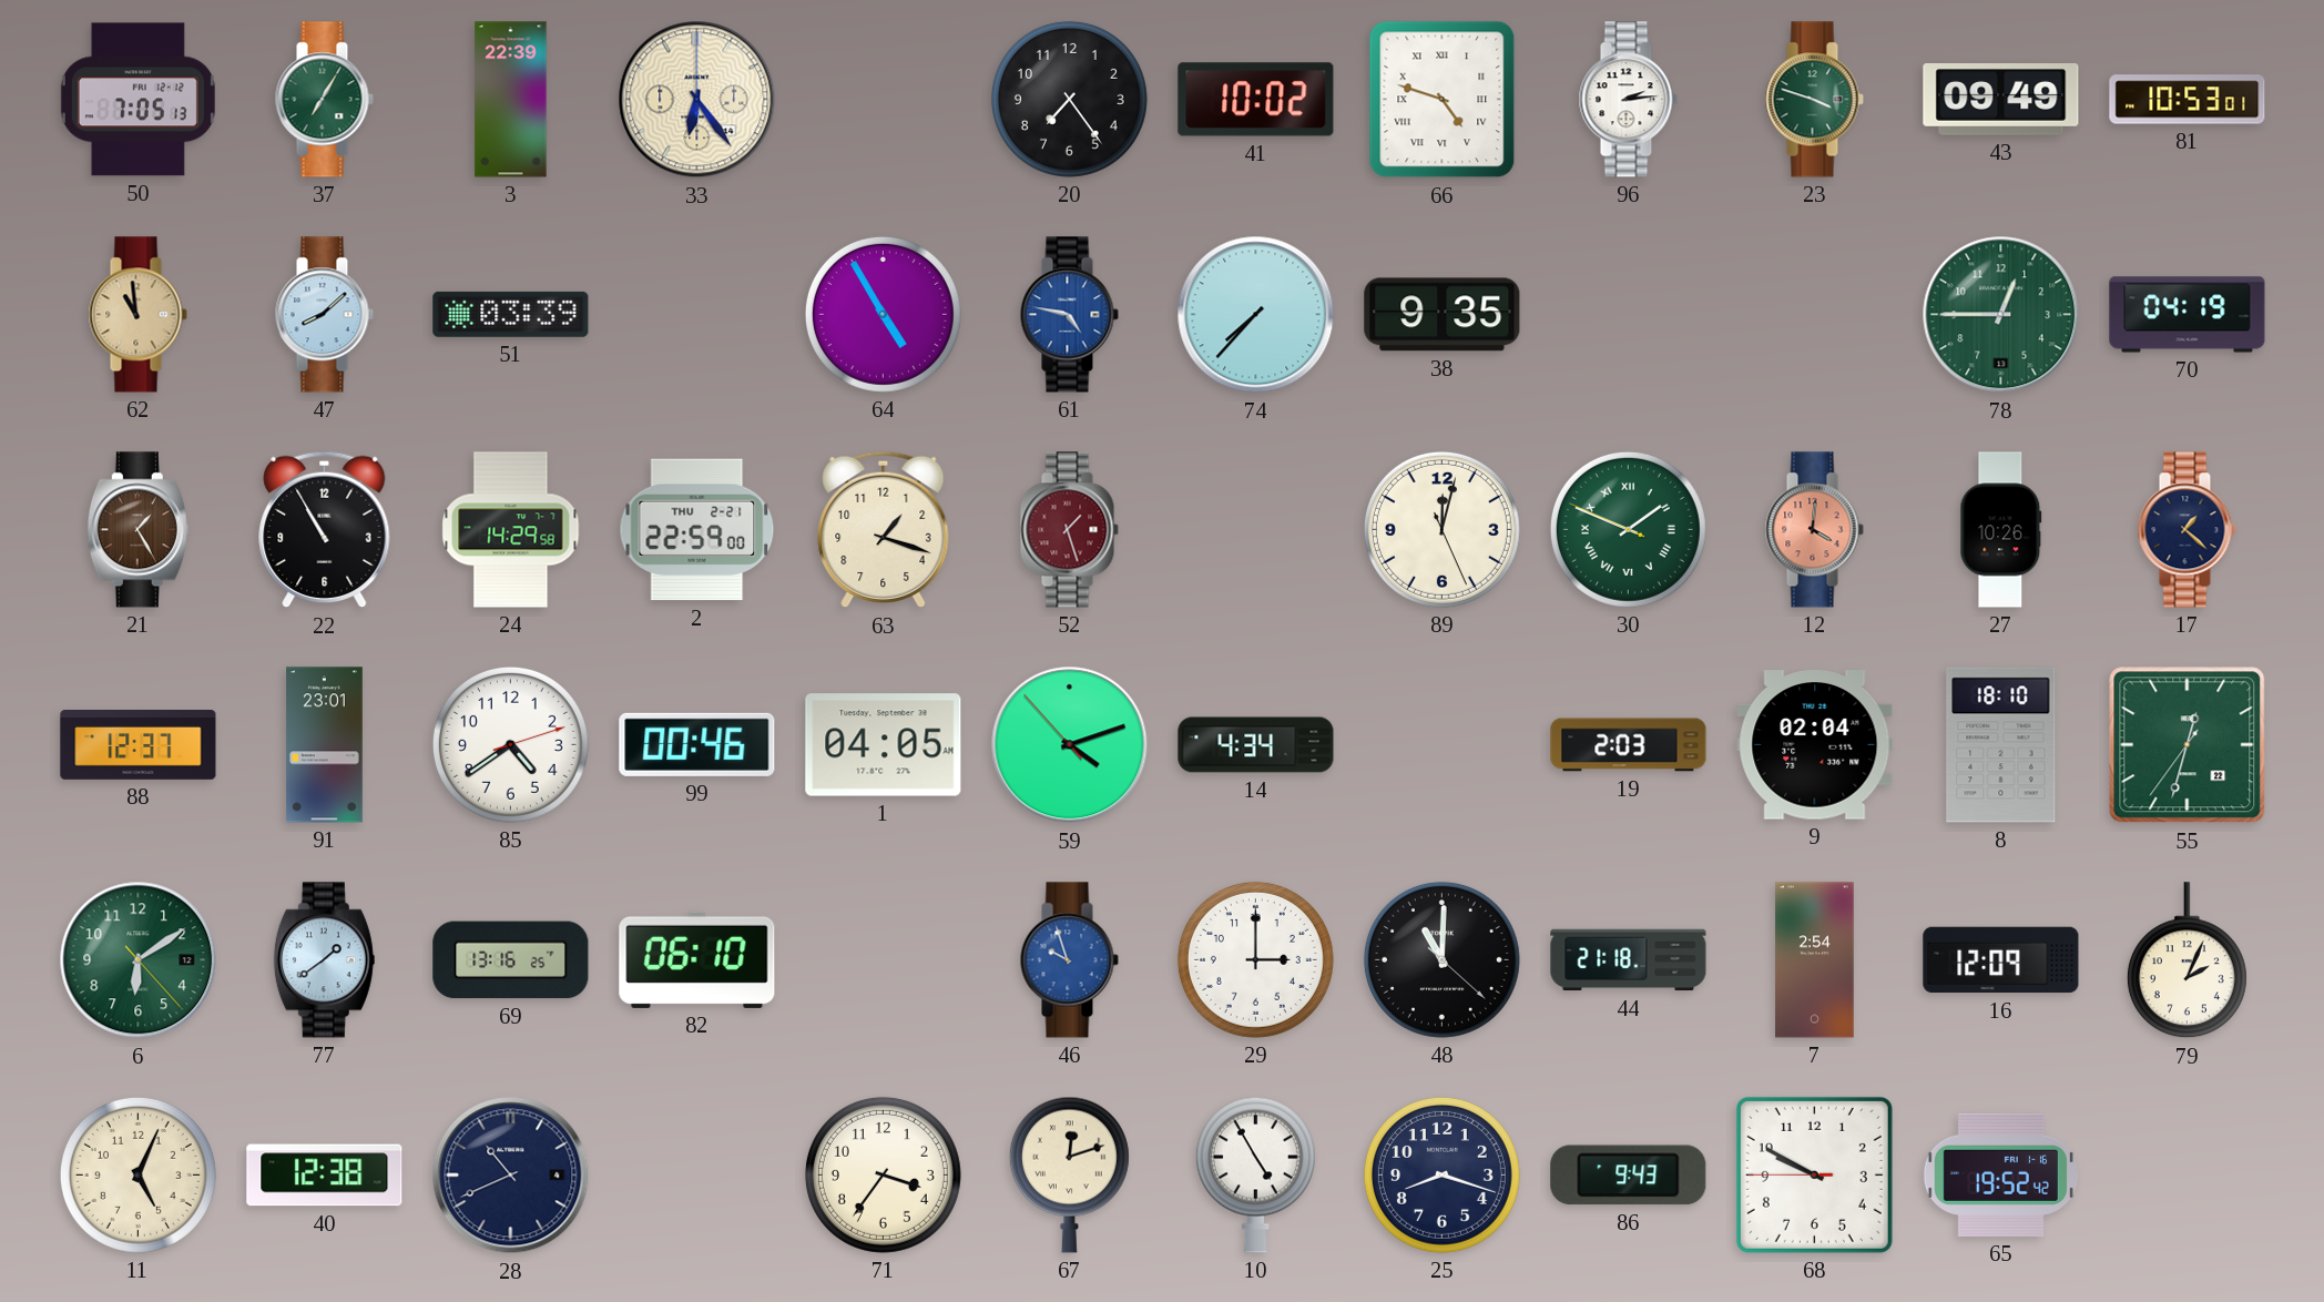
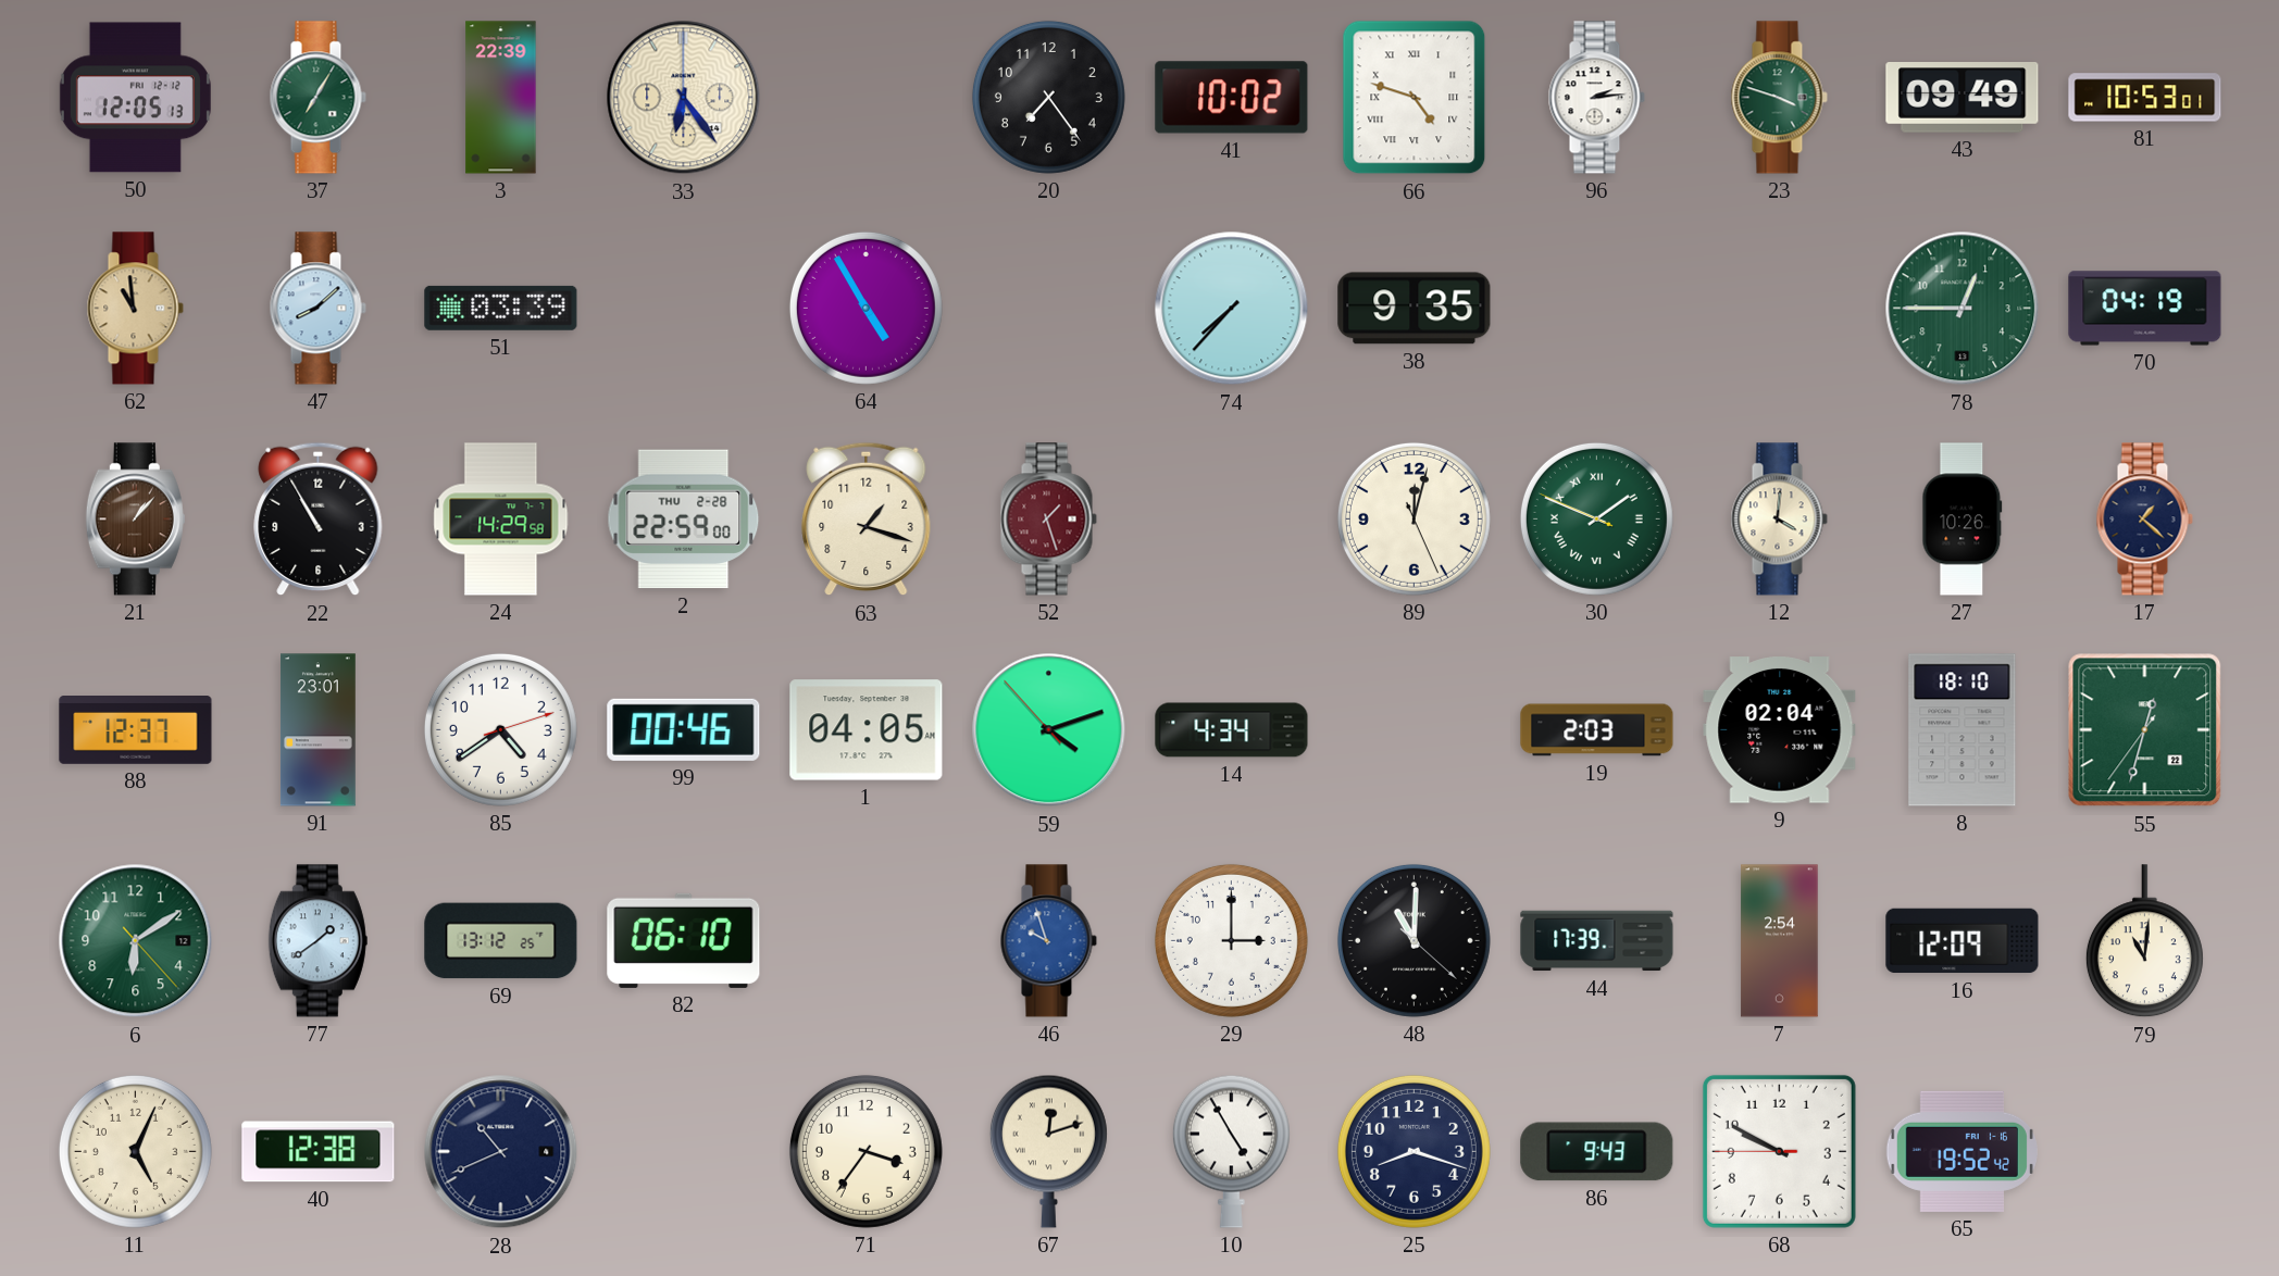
50: 7:05 -> 12:05 (135, 98)
61: 4:47 -> none (1069, 315)
21: 1:25 -> 1:07 (135, 520)
2 date: THU 2-21 -> THU 2-28 (684, 520)
12 dial: salmon -> cream (1779, 520)
69: 13:16 -> 13:12 (501, 941)
44: 21:18 -> 17:39 (1597, 941)
79: 2:04 -> 11:01 (2144, 941)
